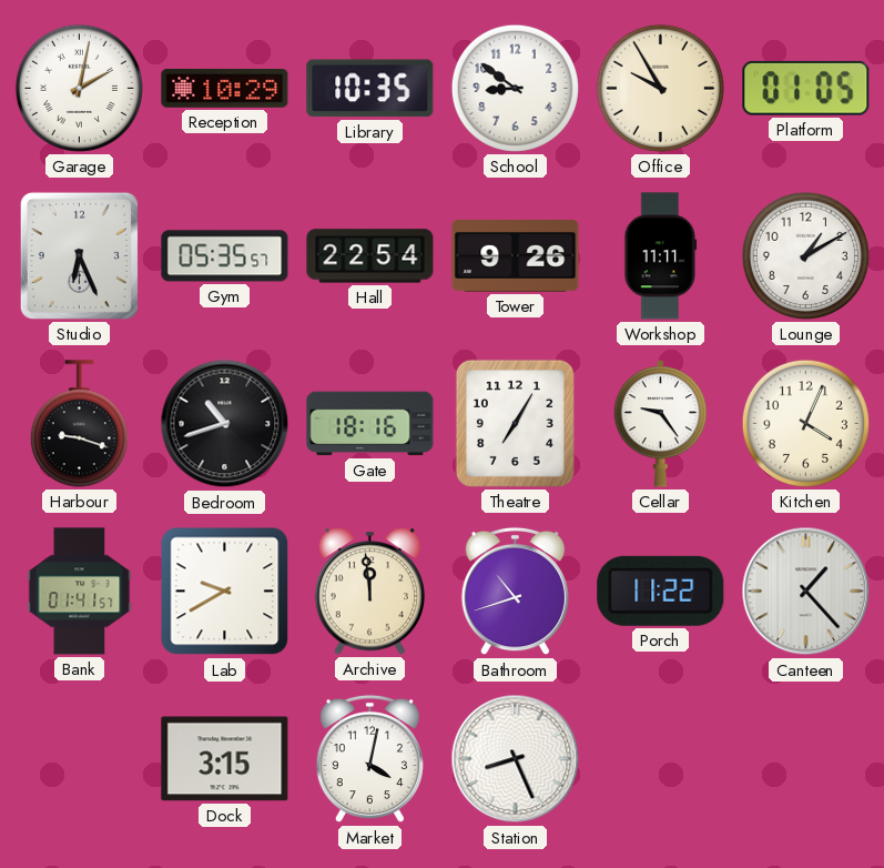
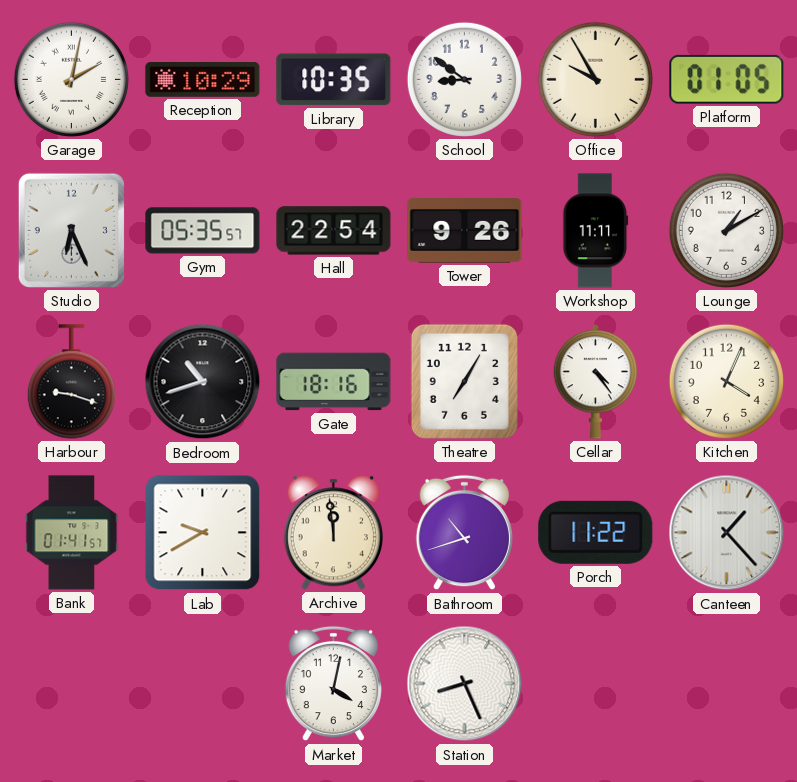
Cellar: 9:24 -> 4:24 (596, 382)
Dock: 3:15 -> none (225, 759)
